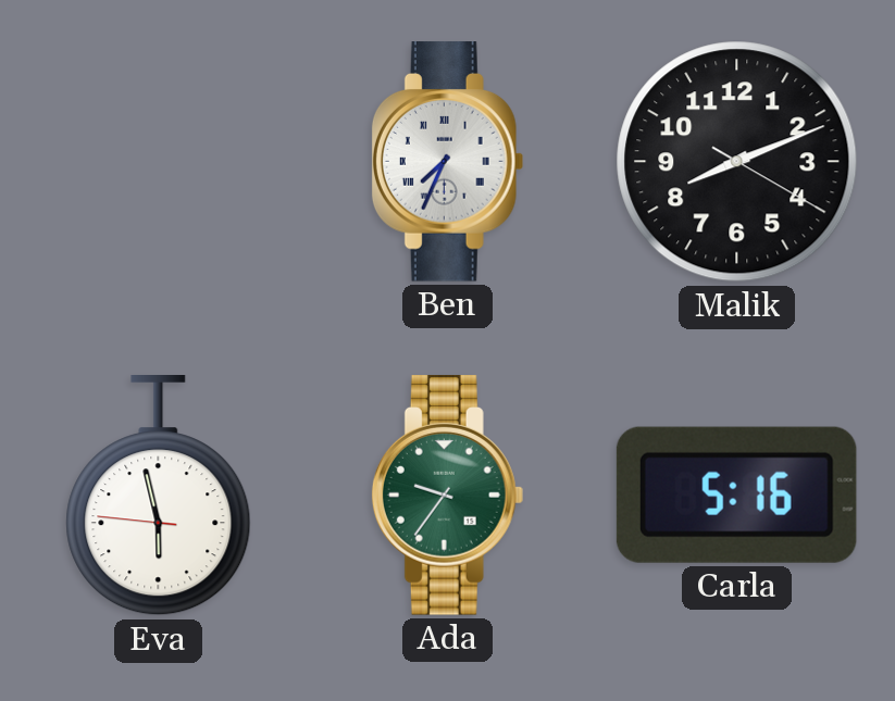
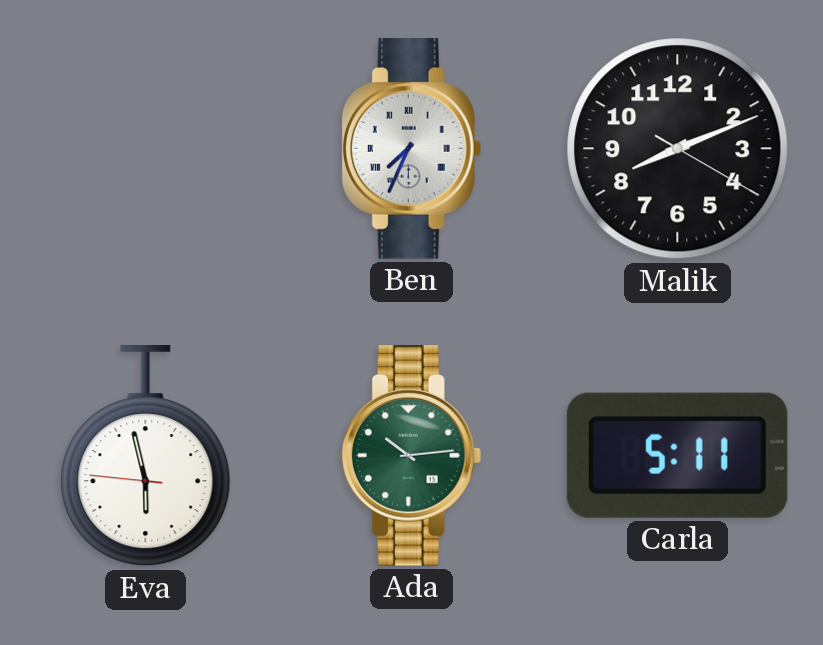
Ada: 9:36 -> 10:14 (412, 456)
Carla: 5:16 -> 5:11 (677, 455)
